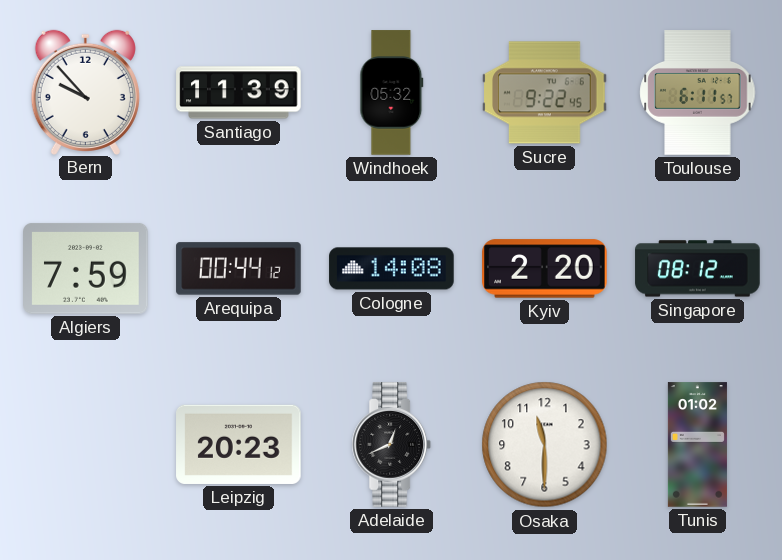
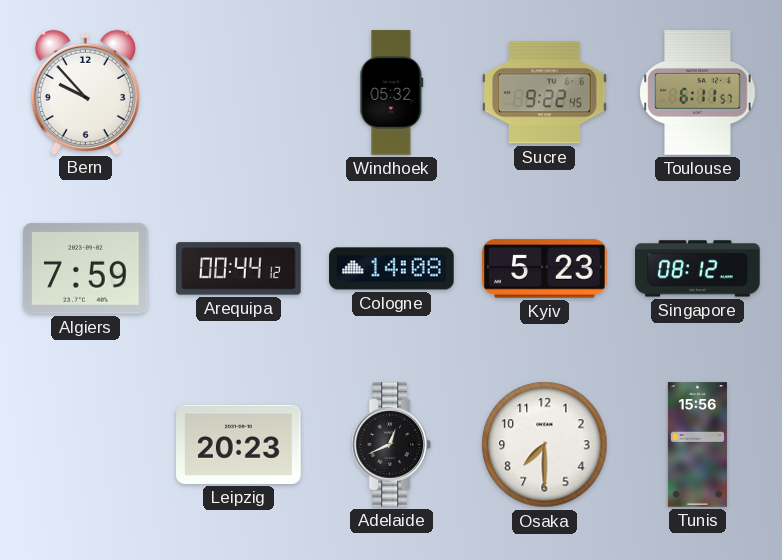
Santiago: 11:39 -> none (239, 93)
Kyiv: 2:20 -> 5:23 (545, 269)
Osaka: 11:30 -> 7:30 (545, 445)
Tunis: 01:02 -> 15:56 (697, 445)
